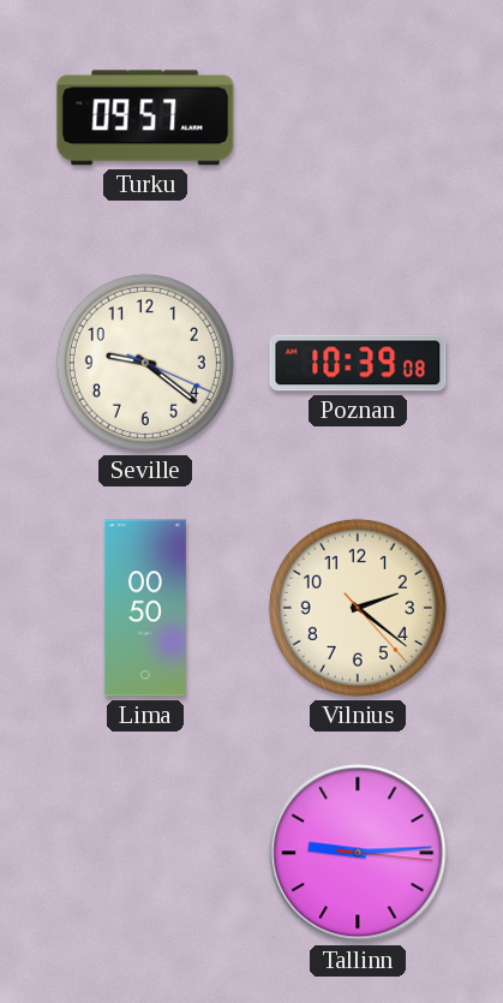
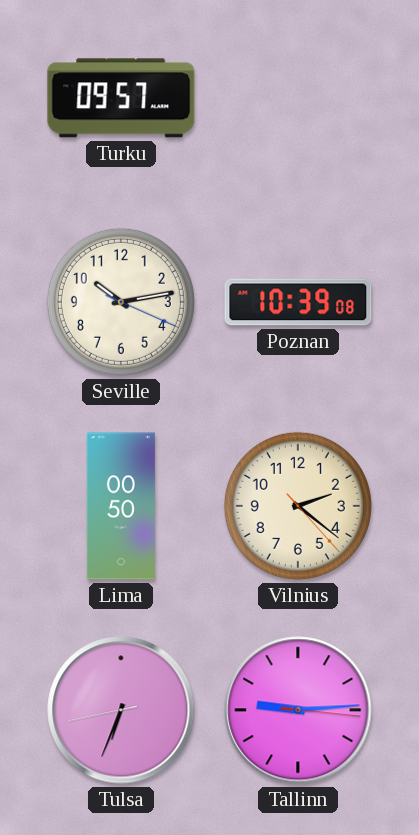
Seville: 9:21 -> 10:13 (121, 302)
Tulsa: none -> 6:33 (121, 710)
